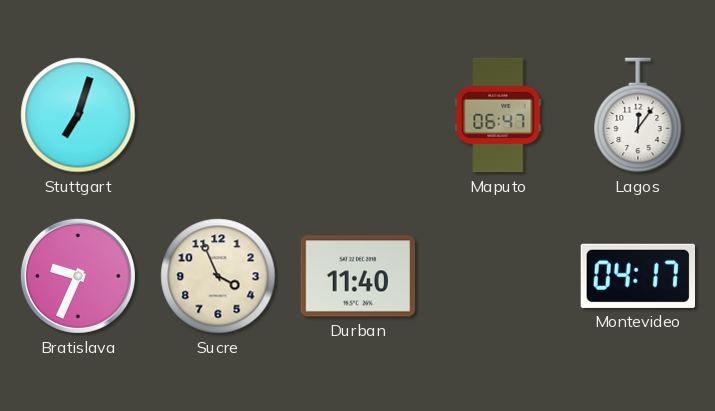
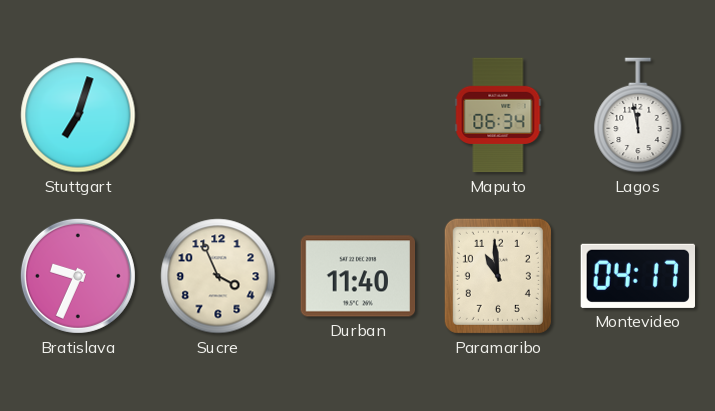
Maputo: 06:47 -> 06:34 (498, 115)
Lagos: 12:06 -> 11:58 (638, 115)
Paramaribo: none -> 10:59 (498, 276)
